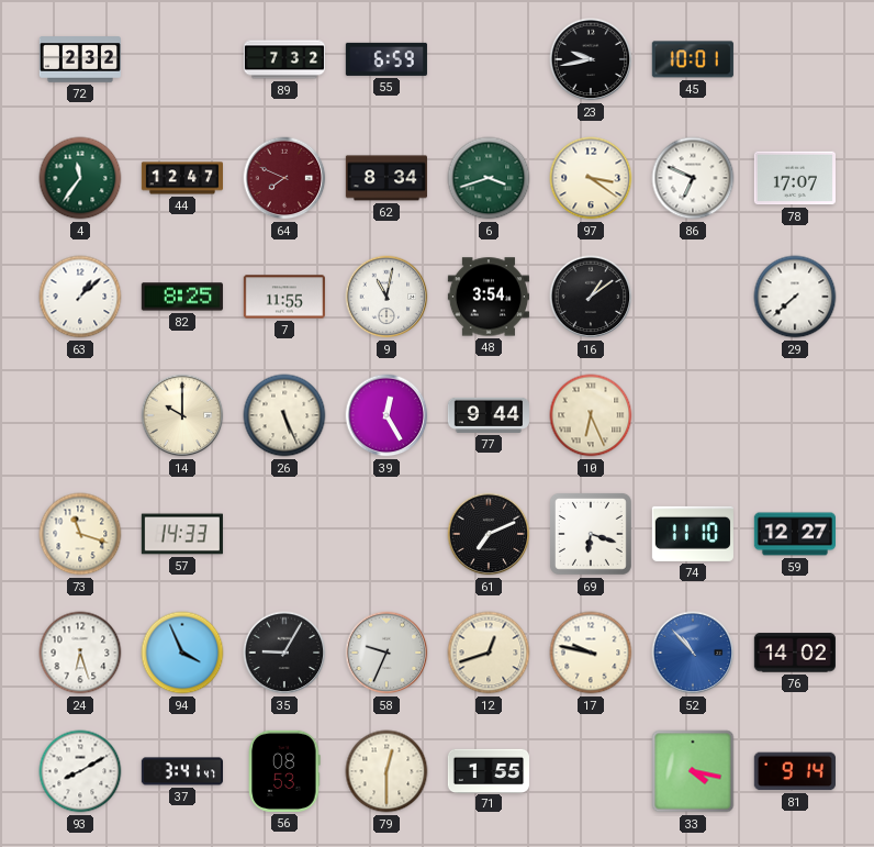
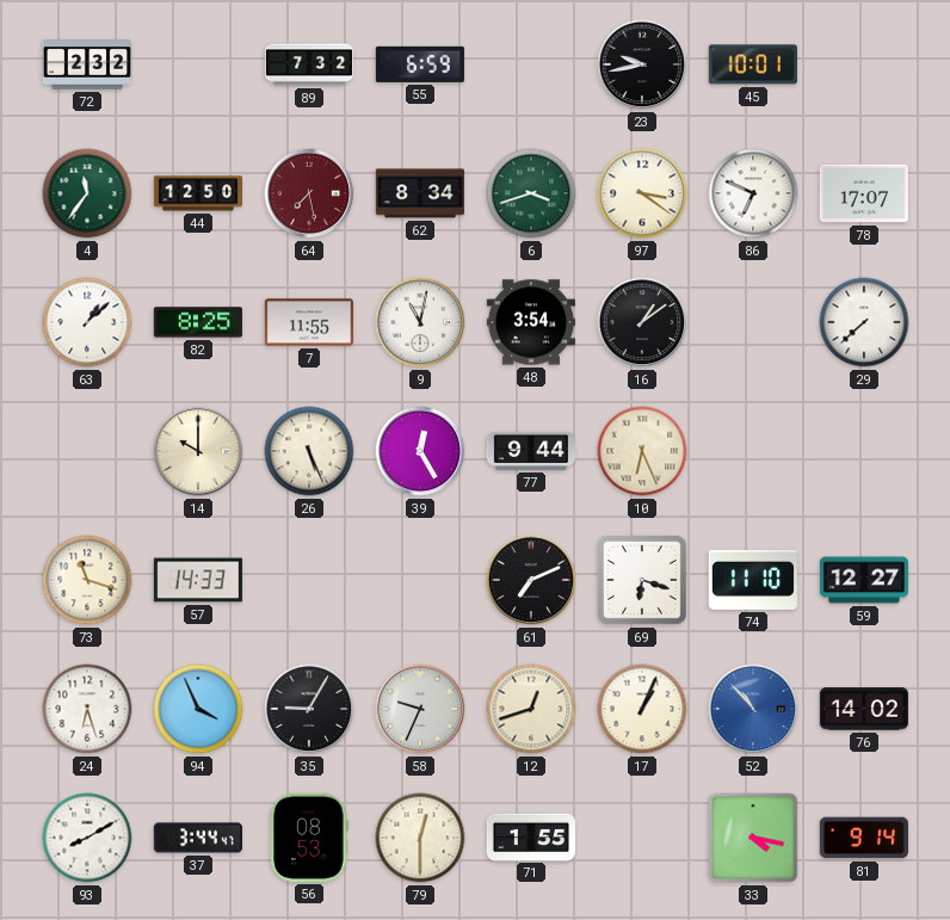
44: 12:47 -> 12:50 (197, 193)
64: 7:49 -> 7:28 (309, 193)
17: 9:47 -> 1:04 (642, 709)
37: 3:41 -> 3:44 (197, 838)
